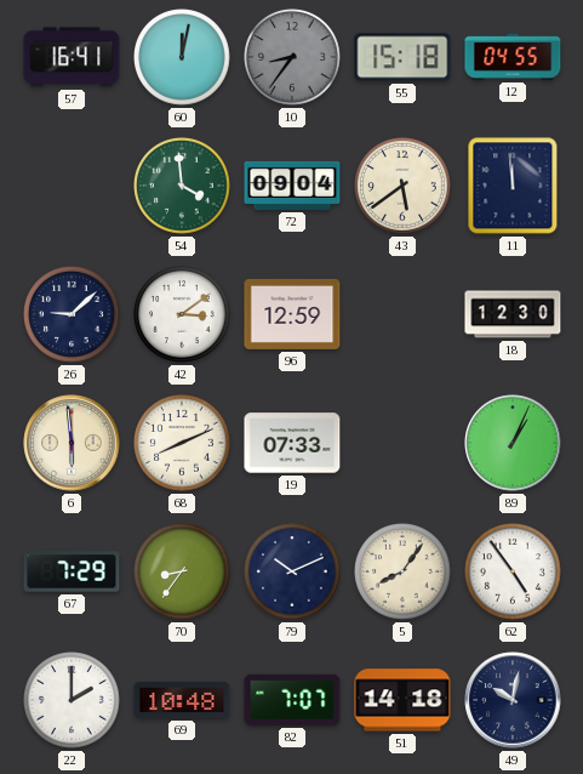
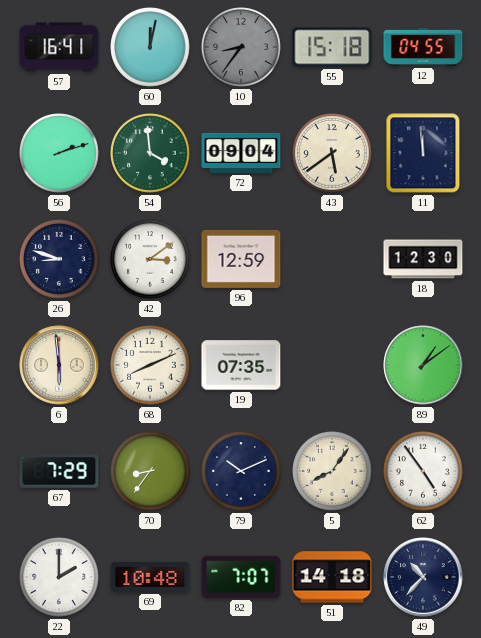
56: none -> 2:12 (60, 154)
26: 9:08 -> 8:48 (60, 260)
19: 07:33 -> 07:35 (241, 365)
89: 1:04 -> 1:09 (423, 365)
49: 10:02 -> 10:37 (423, 577)
